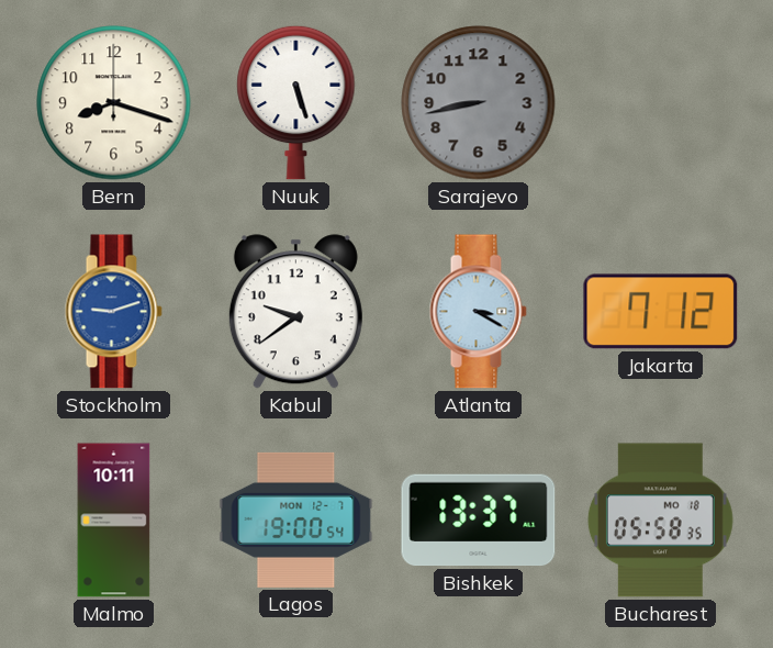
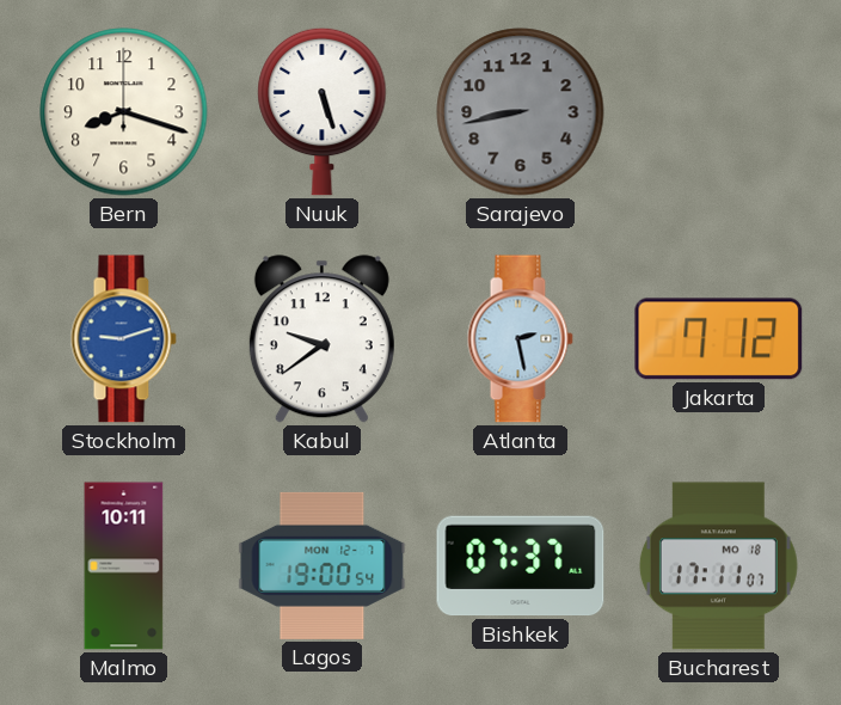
Atlanta: 3:20 -> 2:28 (520, 339)
Bishkek: 13:37 -> 07:37 (521, 566)
Bucharest: 05:58 -> 17:11 (718, 566)
